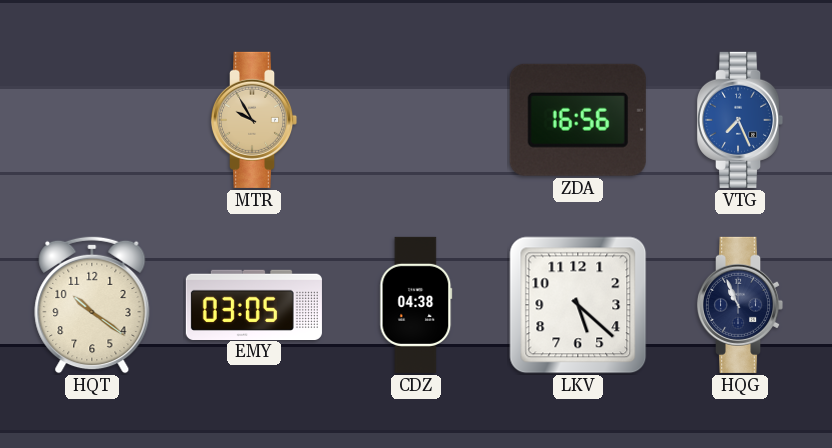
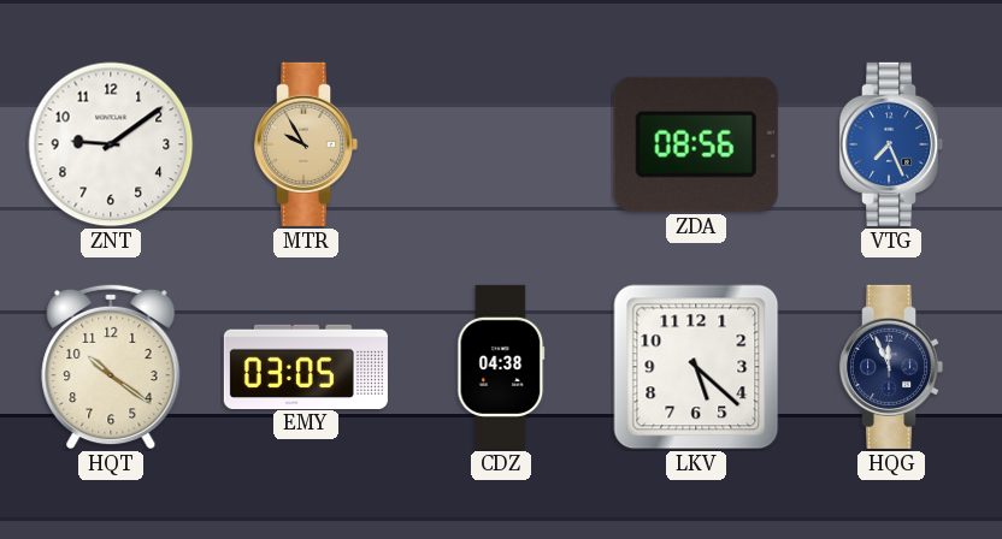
ZNT: none -> 9:09 (111, 144)
ZDA: 16:56 -> 08:56 (696, 144)
HQG: 10:56 -> 11:56 (891, 367)
